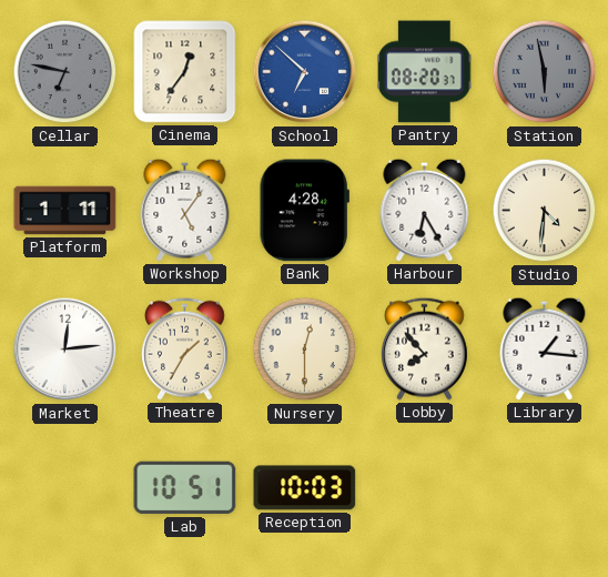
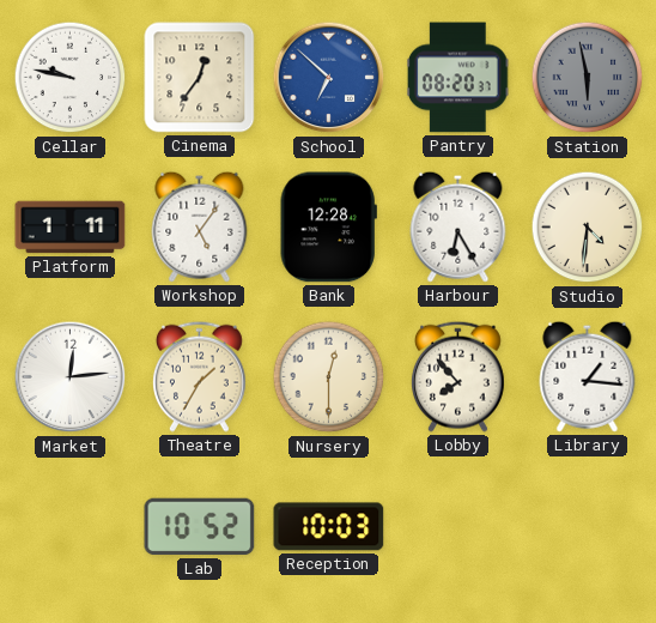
Cellar: 6:47 -> 9:47 (71, 78)
Cellar dial: grey -> white (71, 78)
Bank: 4:28 -> 12:28 (328, 228)
Lab: 10:51 -> 10:52 (200, 527)
